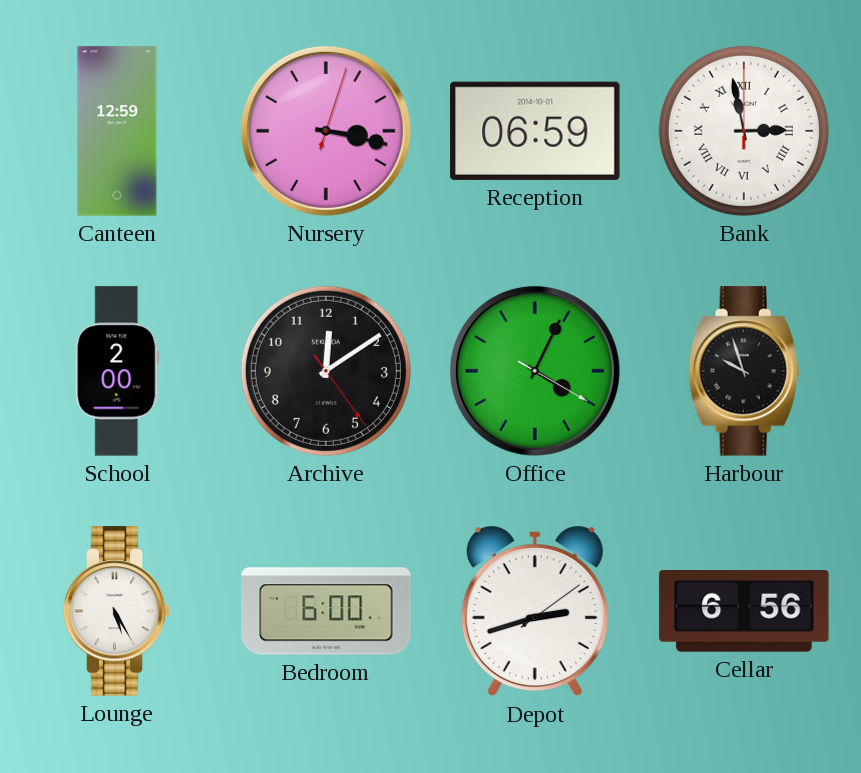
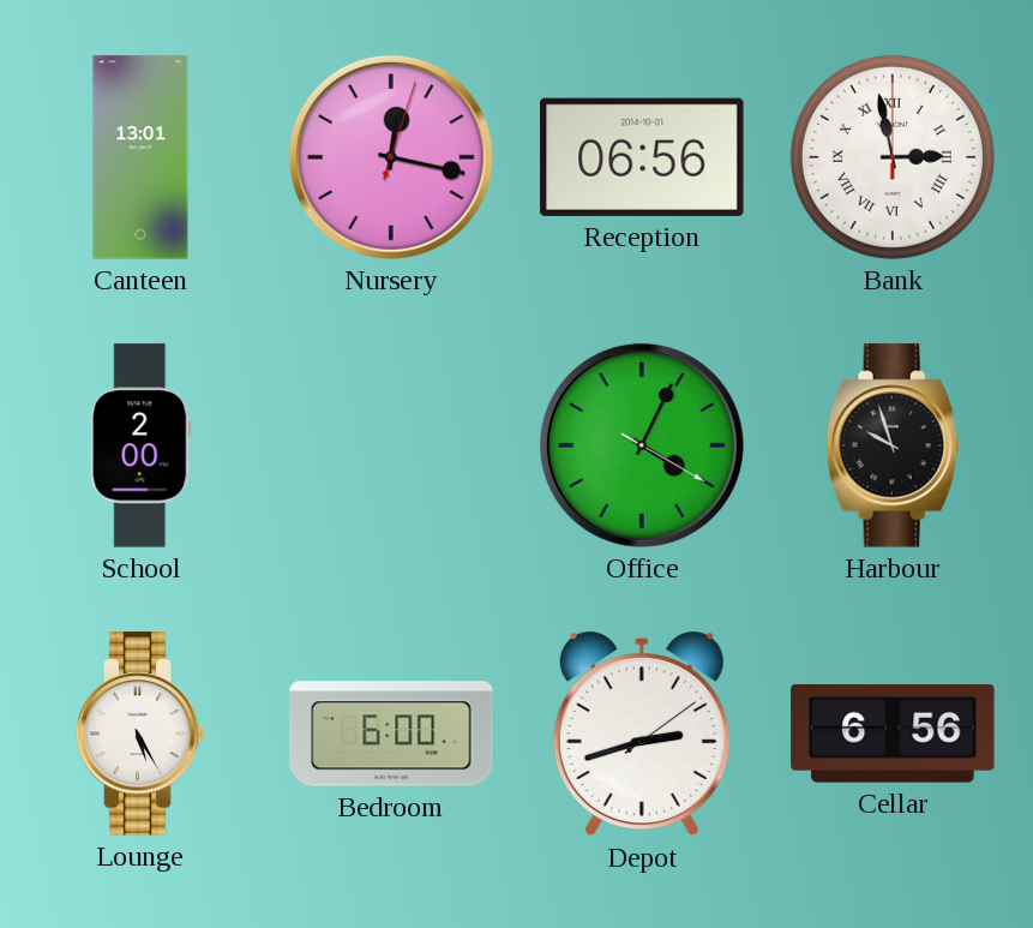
Canteen: 12:59 -> 13:01 (140, 157)
Nursery: 3:17 -> 12:17 (391, 157)
Reception: 06:59 -> 06:56 (642, 157)
Archive: 12:09 -> none (326, 371)
